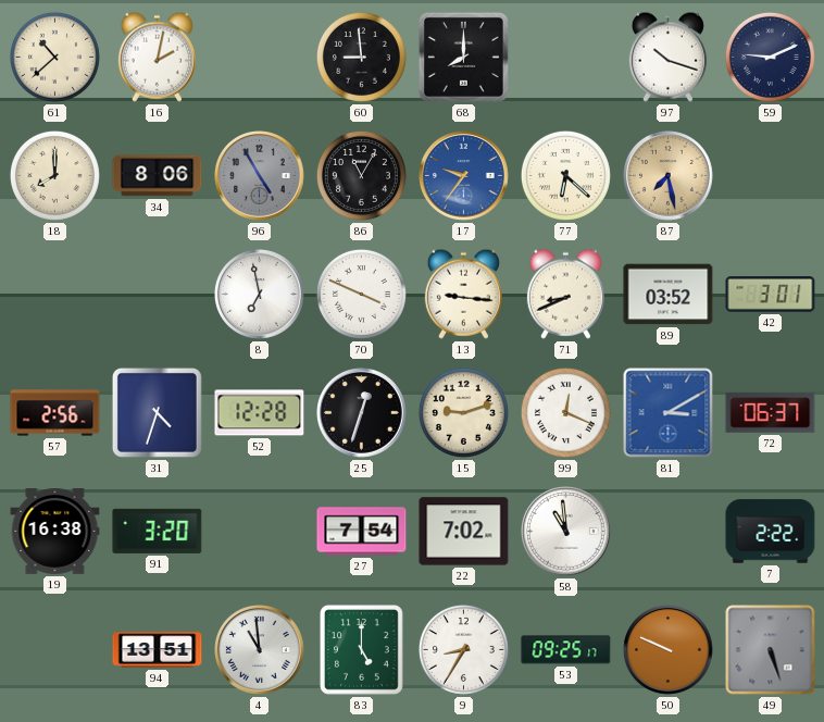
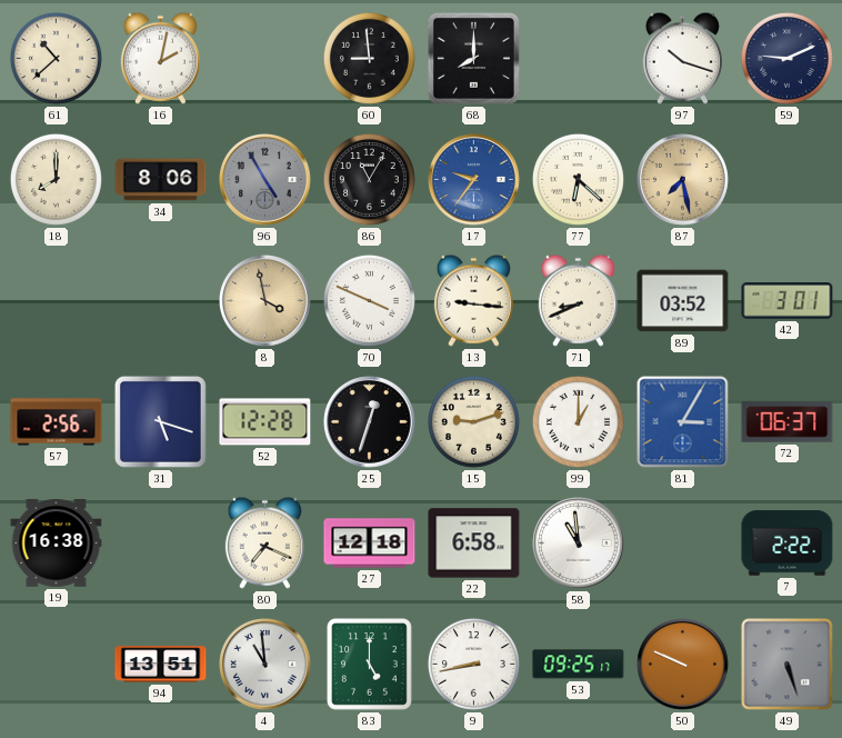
8: 6:58 -> 3:58 (265, 301)
8 dial: white -> champagne (265, 301)
31: 4:33 -> 5:18 (160, 421)
99: 12:19 -> 1:00 (578, 421)
81: 3:10 -> 3:05 (683, 422)
91: 3:20 -> none (158, 531)
80: none -> 7:19 (264, 542)
27: 7:54 -> 12:18 (370, 543)
22: 7:02 -> 6:58 (474, 543)
9: 8:35 -> 8:43 (473, 664)
